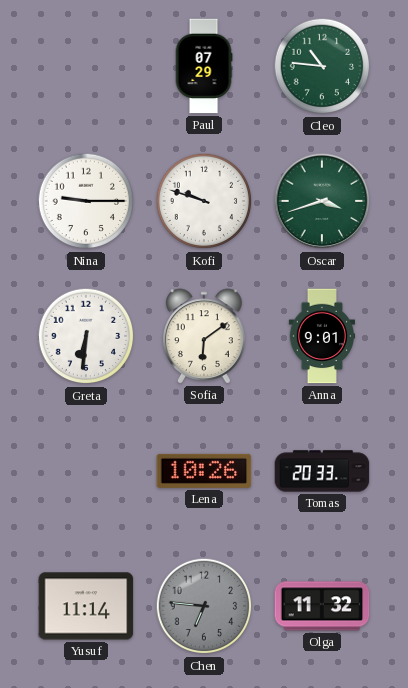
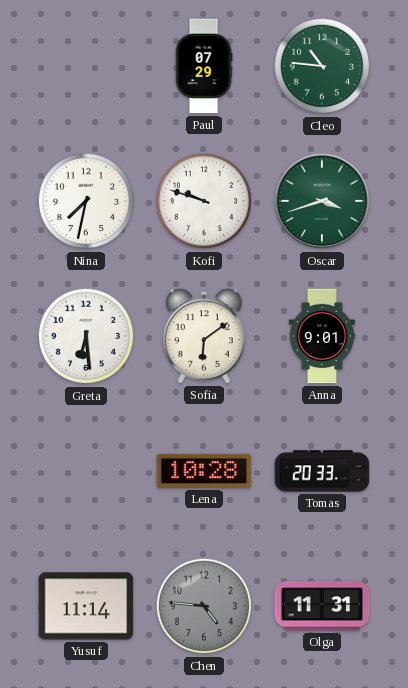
Nina: 9:15 -> 7:32 (86, 201)
Greta: 6:31 -> 6:29 (86, 336)
Lena: 10:26 -> 10:28 (204, 471)
Chen: 6:46 -> 4:46 (204, 606)
Olga: 11:32 -> 11:31 (322, 606)
